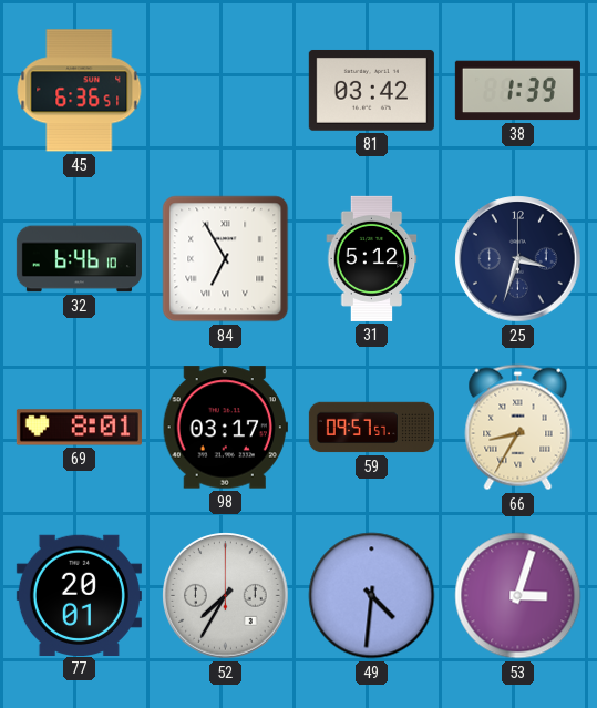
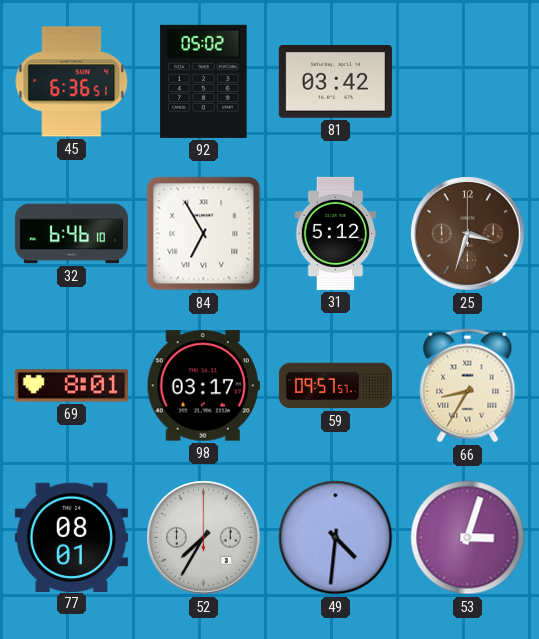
92: none -> 05:02 (204, 81)
38: 1:39 -> none (517, 91)
25 dial: navy -> brown (468, 234)
77: 20:01 -> 08:01 (71, 537)
